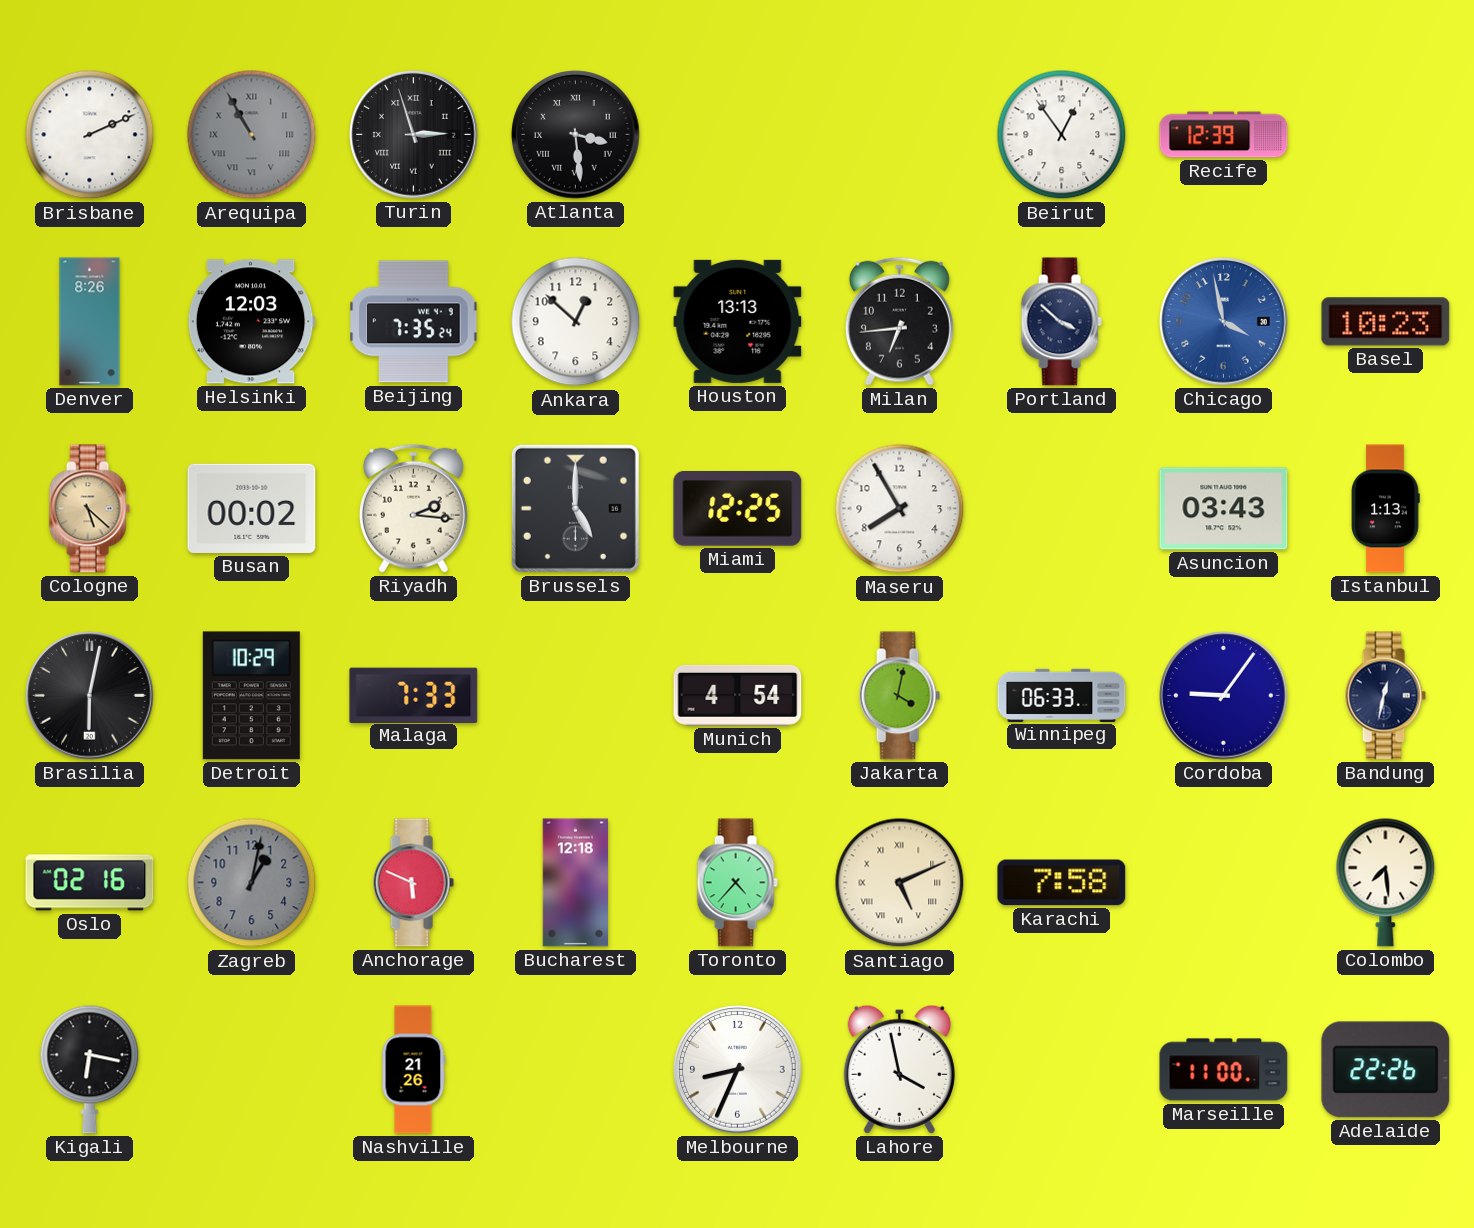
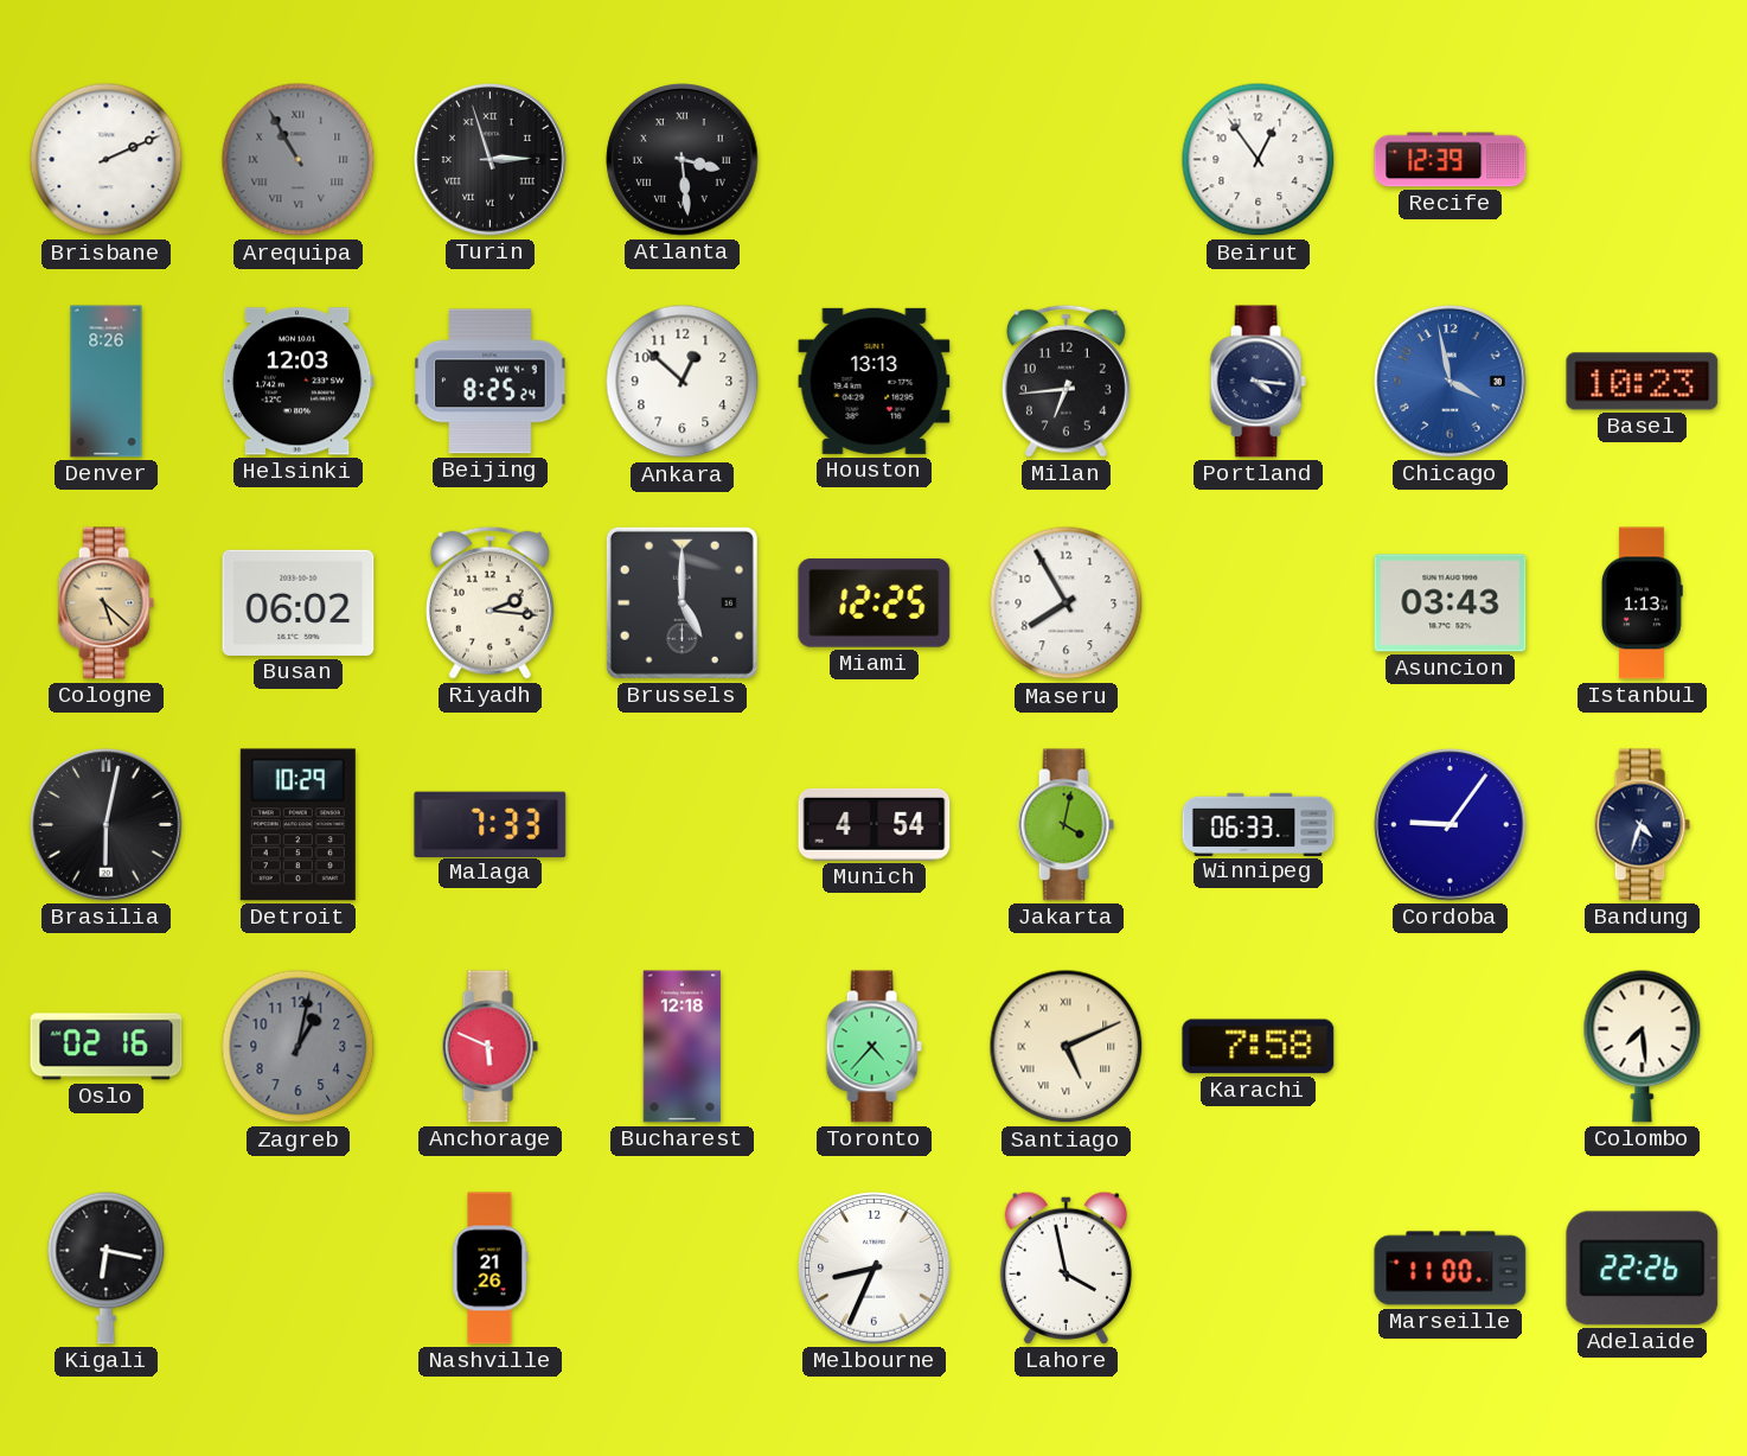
Beijing: 7:35 -> 8:25 (491, 382)
Portland: 3:52 -> 4:16 (1258, 382)
Busan: 00:02 -> 06:02 (299, 602)
Bandung: 12:32 -> 4:33 (1642, 825)
